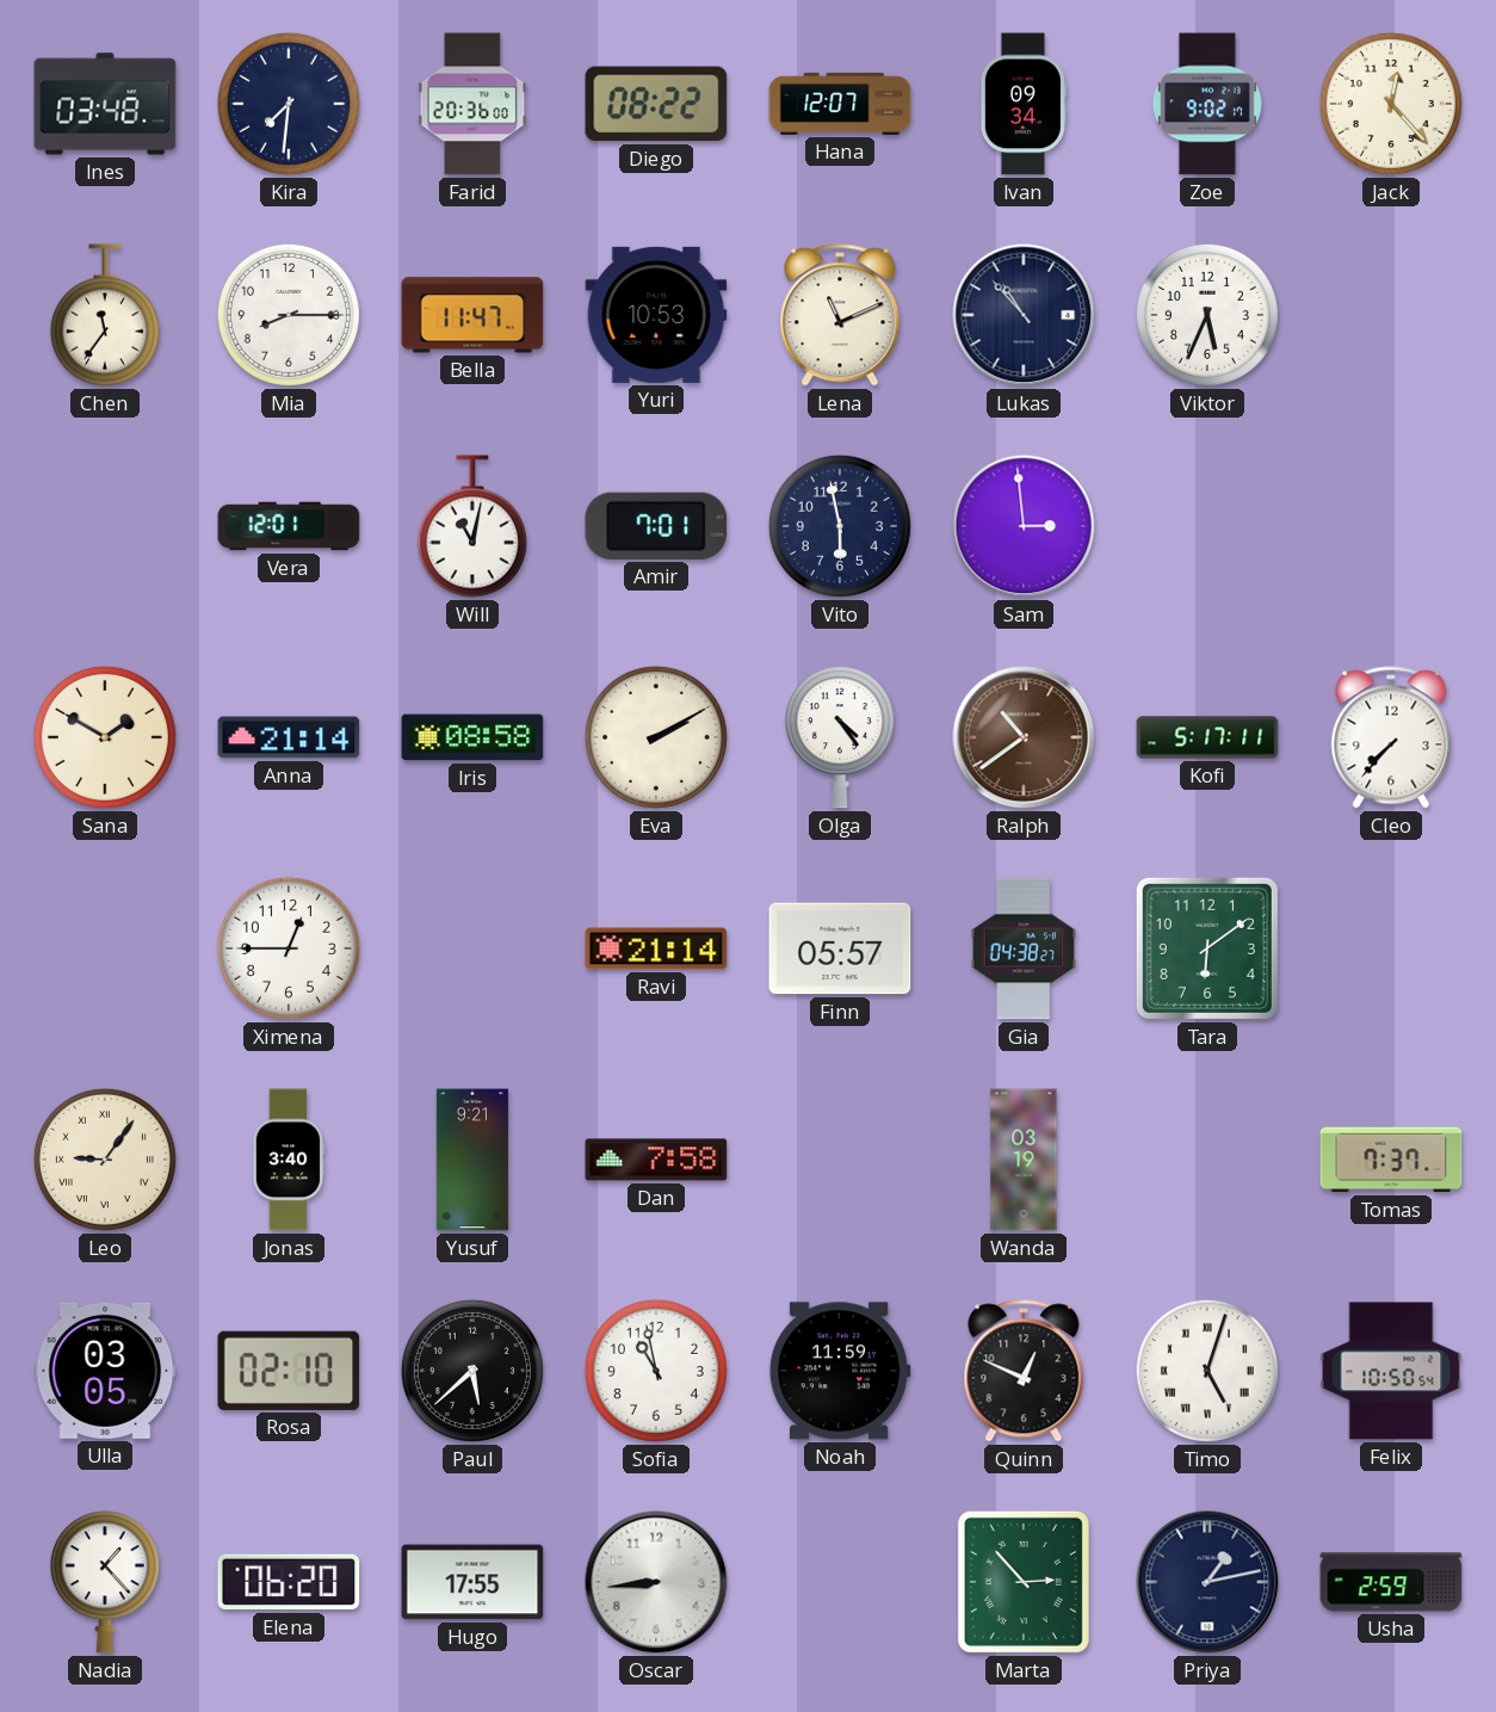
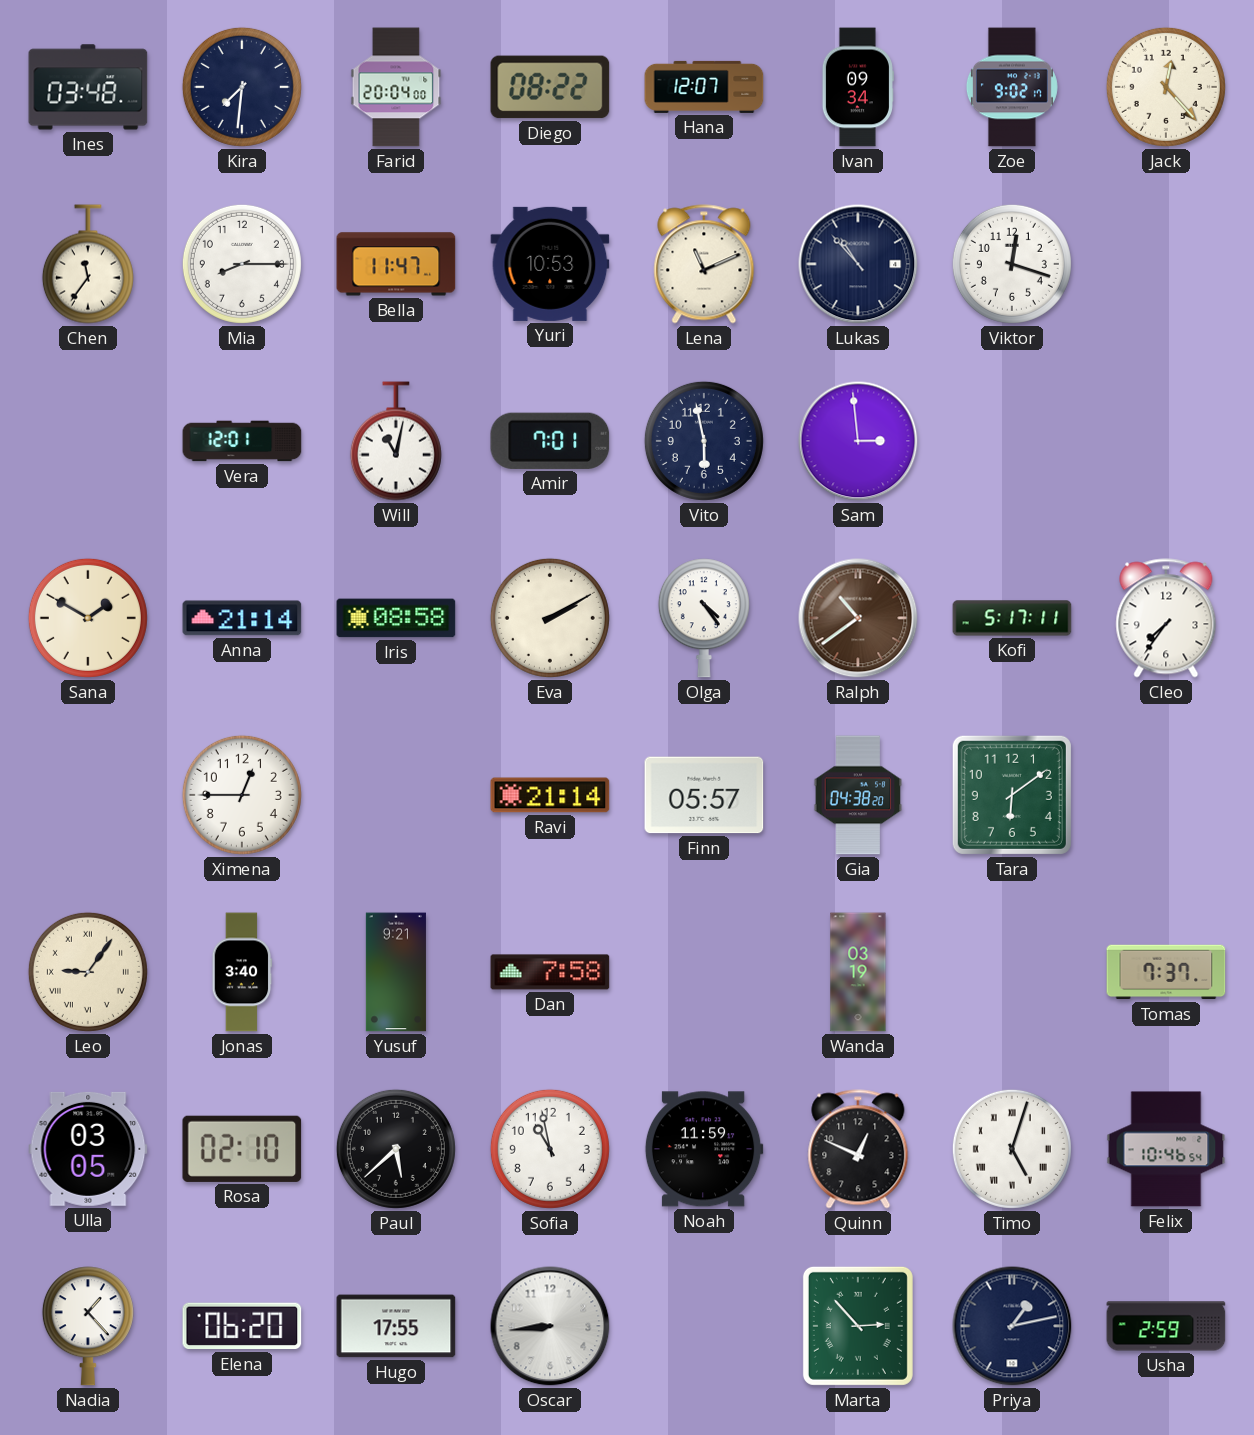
Farid: 20:36 -> 20:04 (396, 87)
Viktor: 5:34 -> 12:18 (1012, 264)
Cleo: 7:37 -> 7:36 (1166, 618)
Gia: 04:38:27 -> 04:38:20 (858, 795)
Felix: 10:50 -> 10:46 (1166, 1149)
